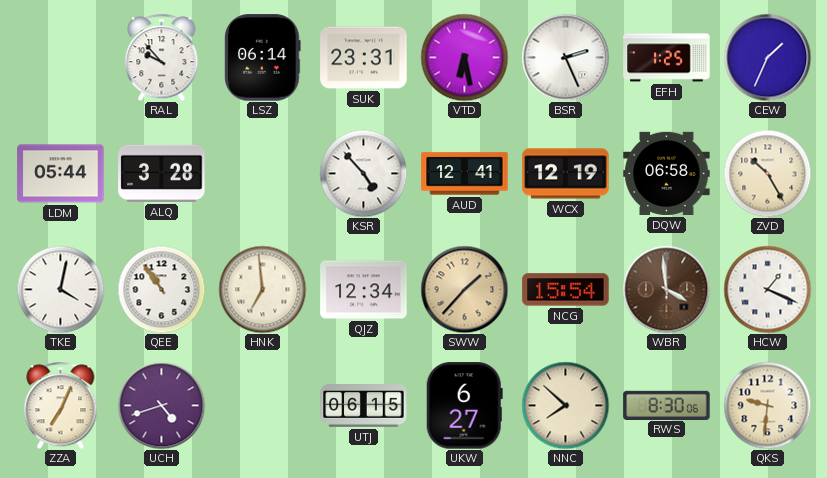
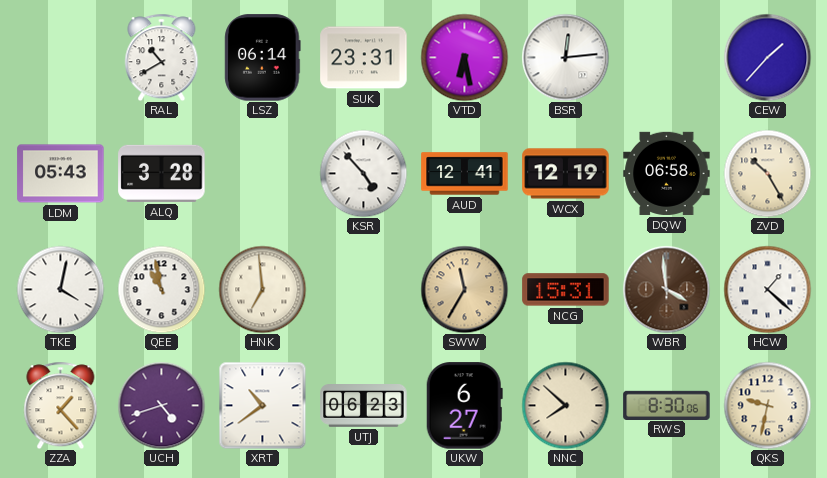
RAL: 9:53 -> 10:40 (162, 57)
BSR: 2:26 -> 12:14 (565, 57)
EFH: 1:25 -> none (667, 58)
CEW: 1:34 -> 1:37 (767, 57)
LDM: 05:44 -> 05:43 (61, 174)
QEE: 10:54 -> 10:58 (161, 289)
QJZ: 12:34 -> none (364, 290)
SWW: 1:37 -> 11:35 (464, 289)
NCG: 15:54 -> 15:31 (566, 290)
HCW: 1:19 -> 1:22 (767, 289)
ZZA: 7:04 -> 1:23 (61, 405)
XRT: none -> 10:39 (262, 405)
UTJ: 06:15 -> 06:23 (364, 406)
QKS: 9:31 -> 9:32 (767, 405)
